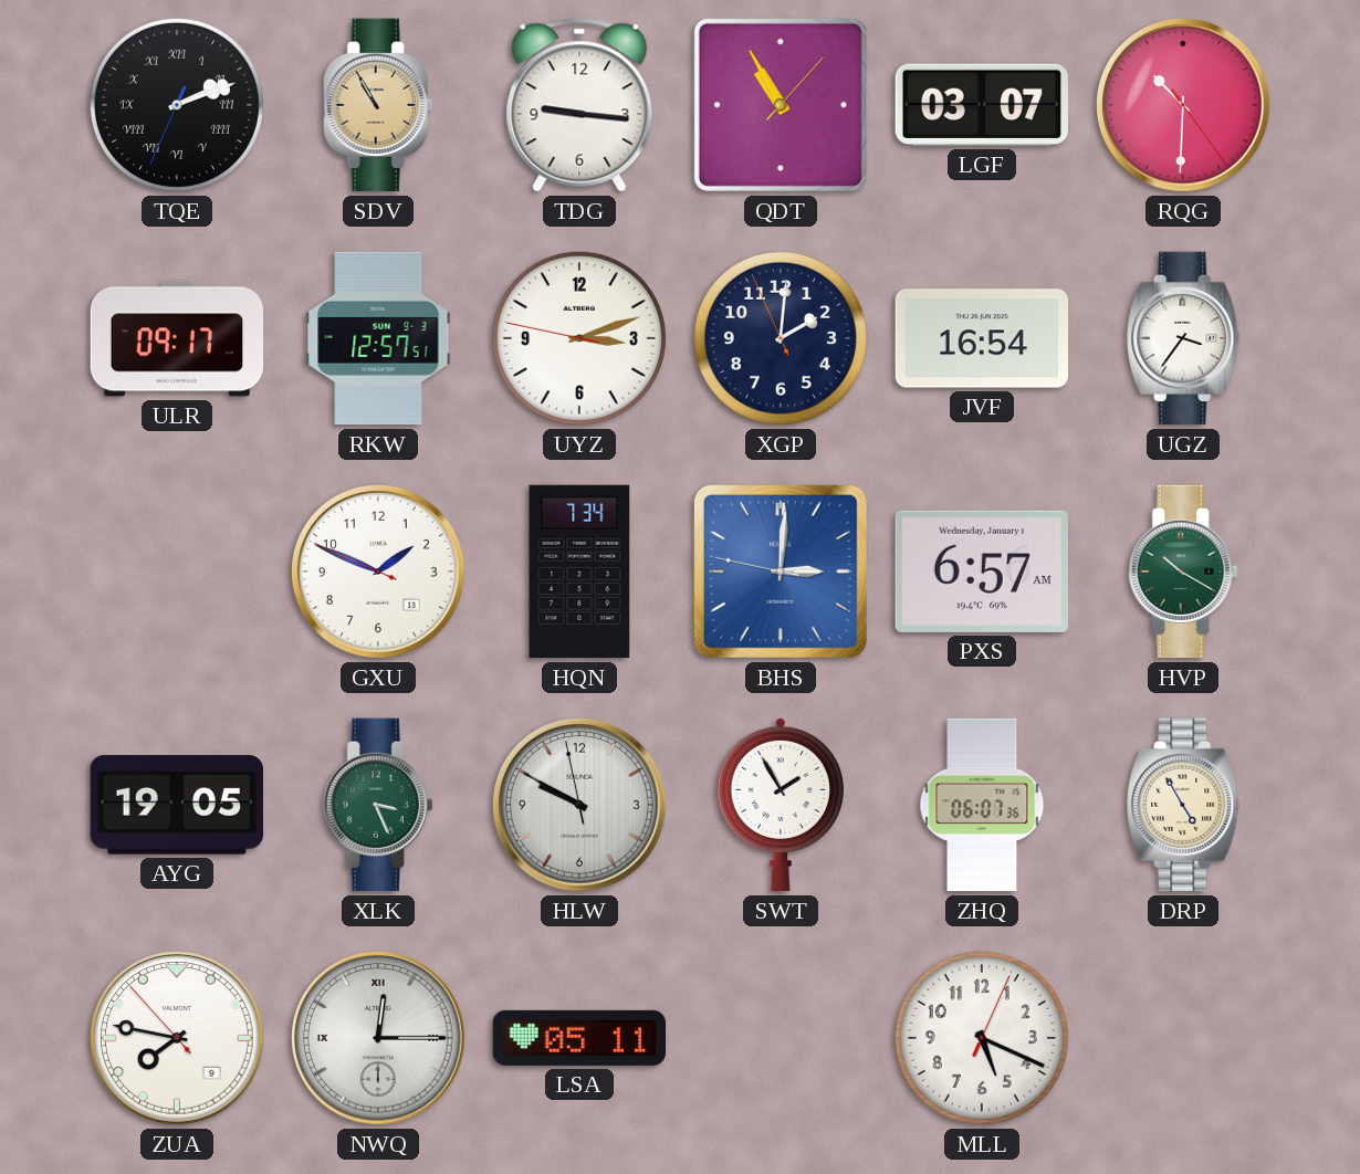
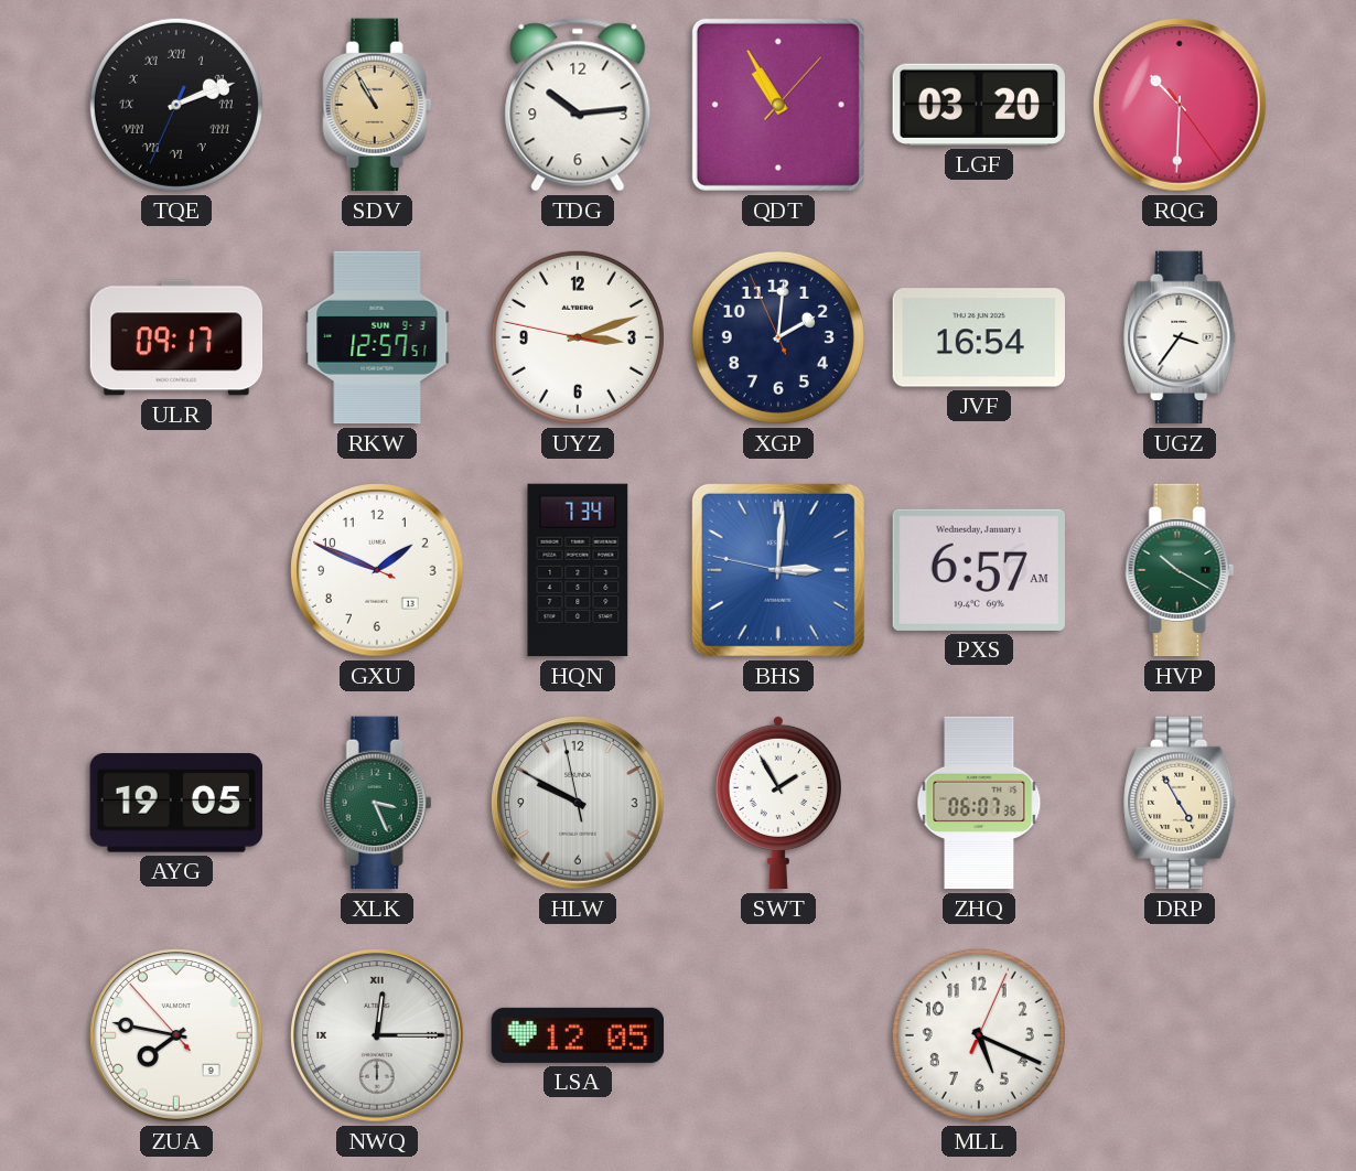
TDG: 9:16 -> 10:14 (578, 105)
LGF: 03:07 -> 03:20 (979, 105)
LSA: 05:11 -> 12:05 (578, 1035)
